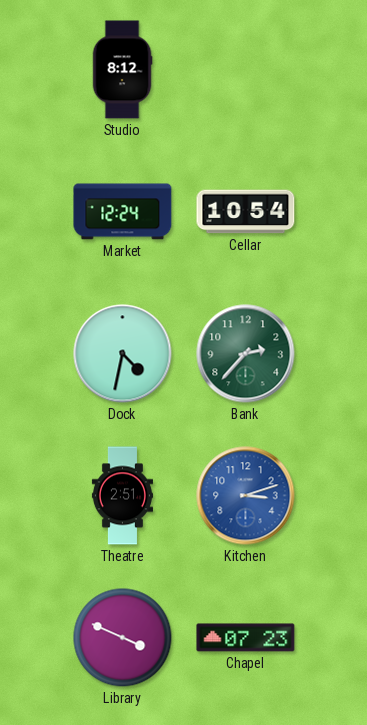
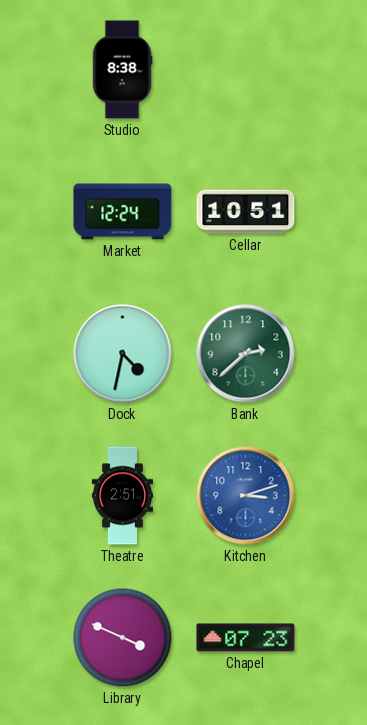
Studio: 8:12 -> 8:38 (122, 70)
Cellar: 10:54 -> 10:51 (246, 212)
Bank: 2:37 -> 2:38 (246, 354)
